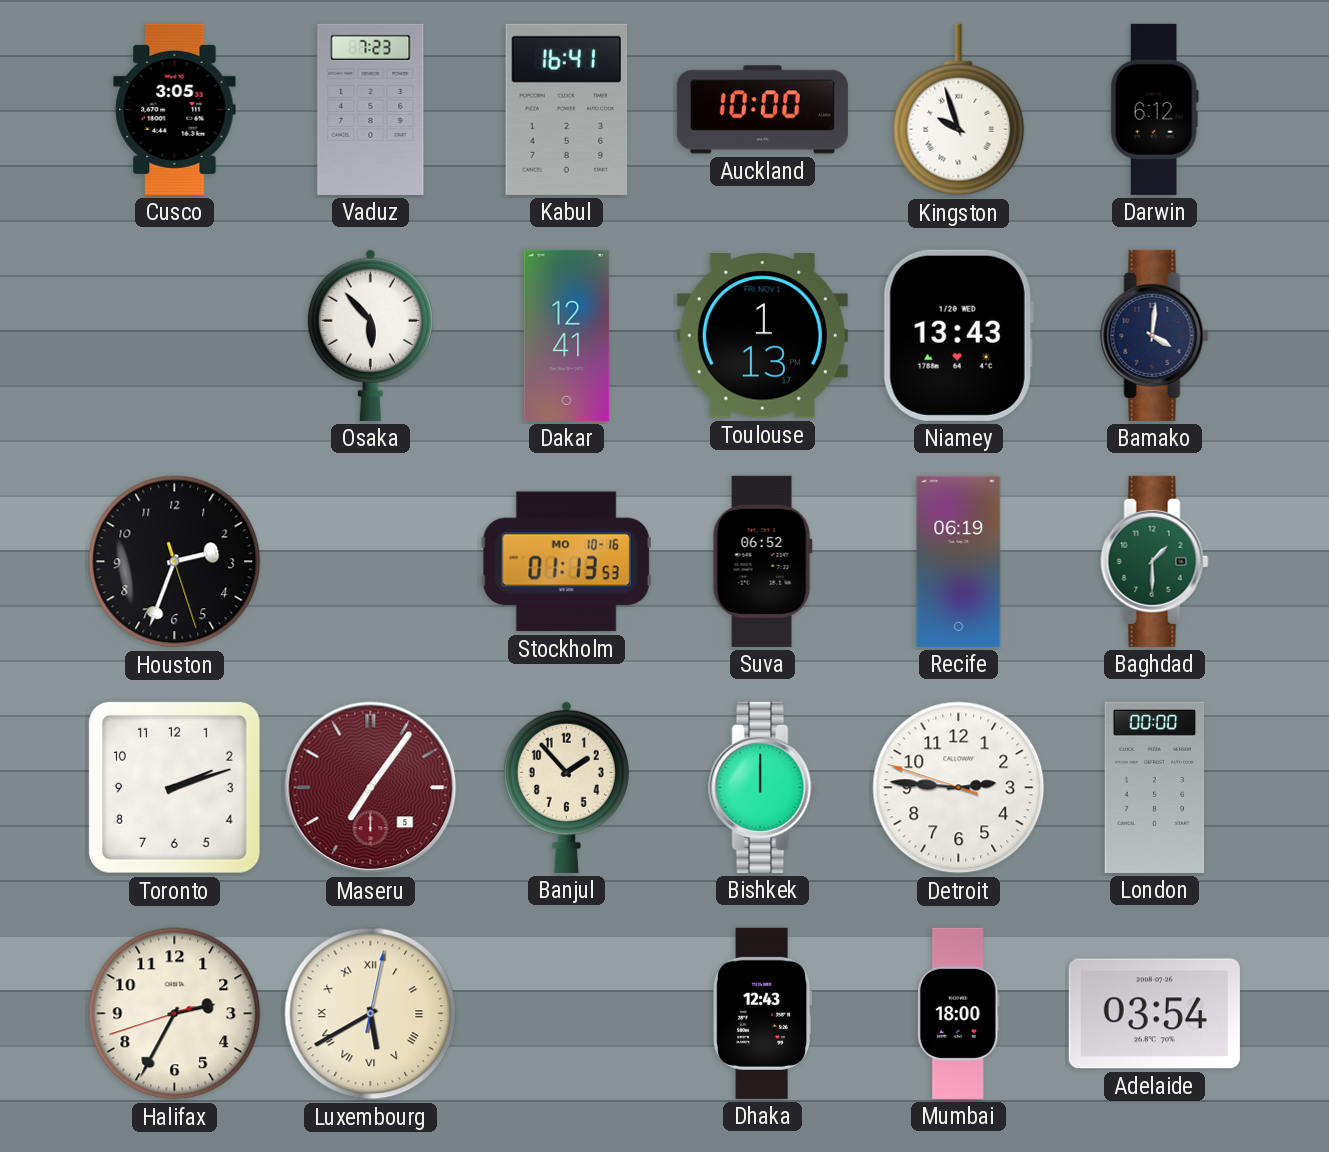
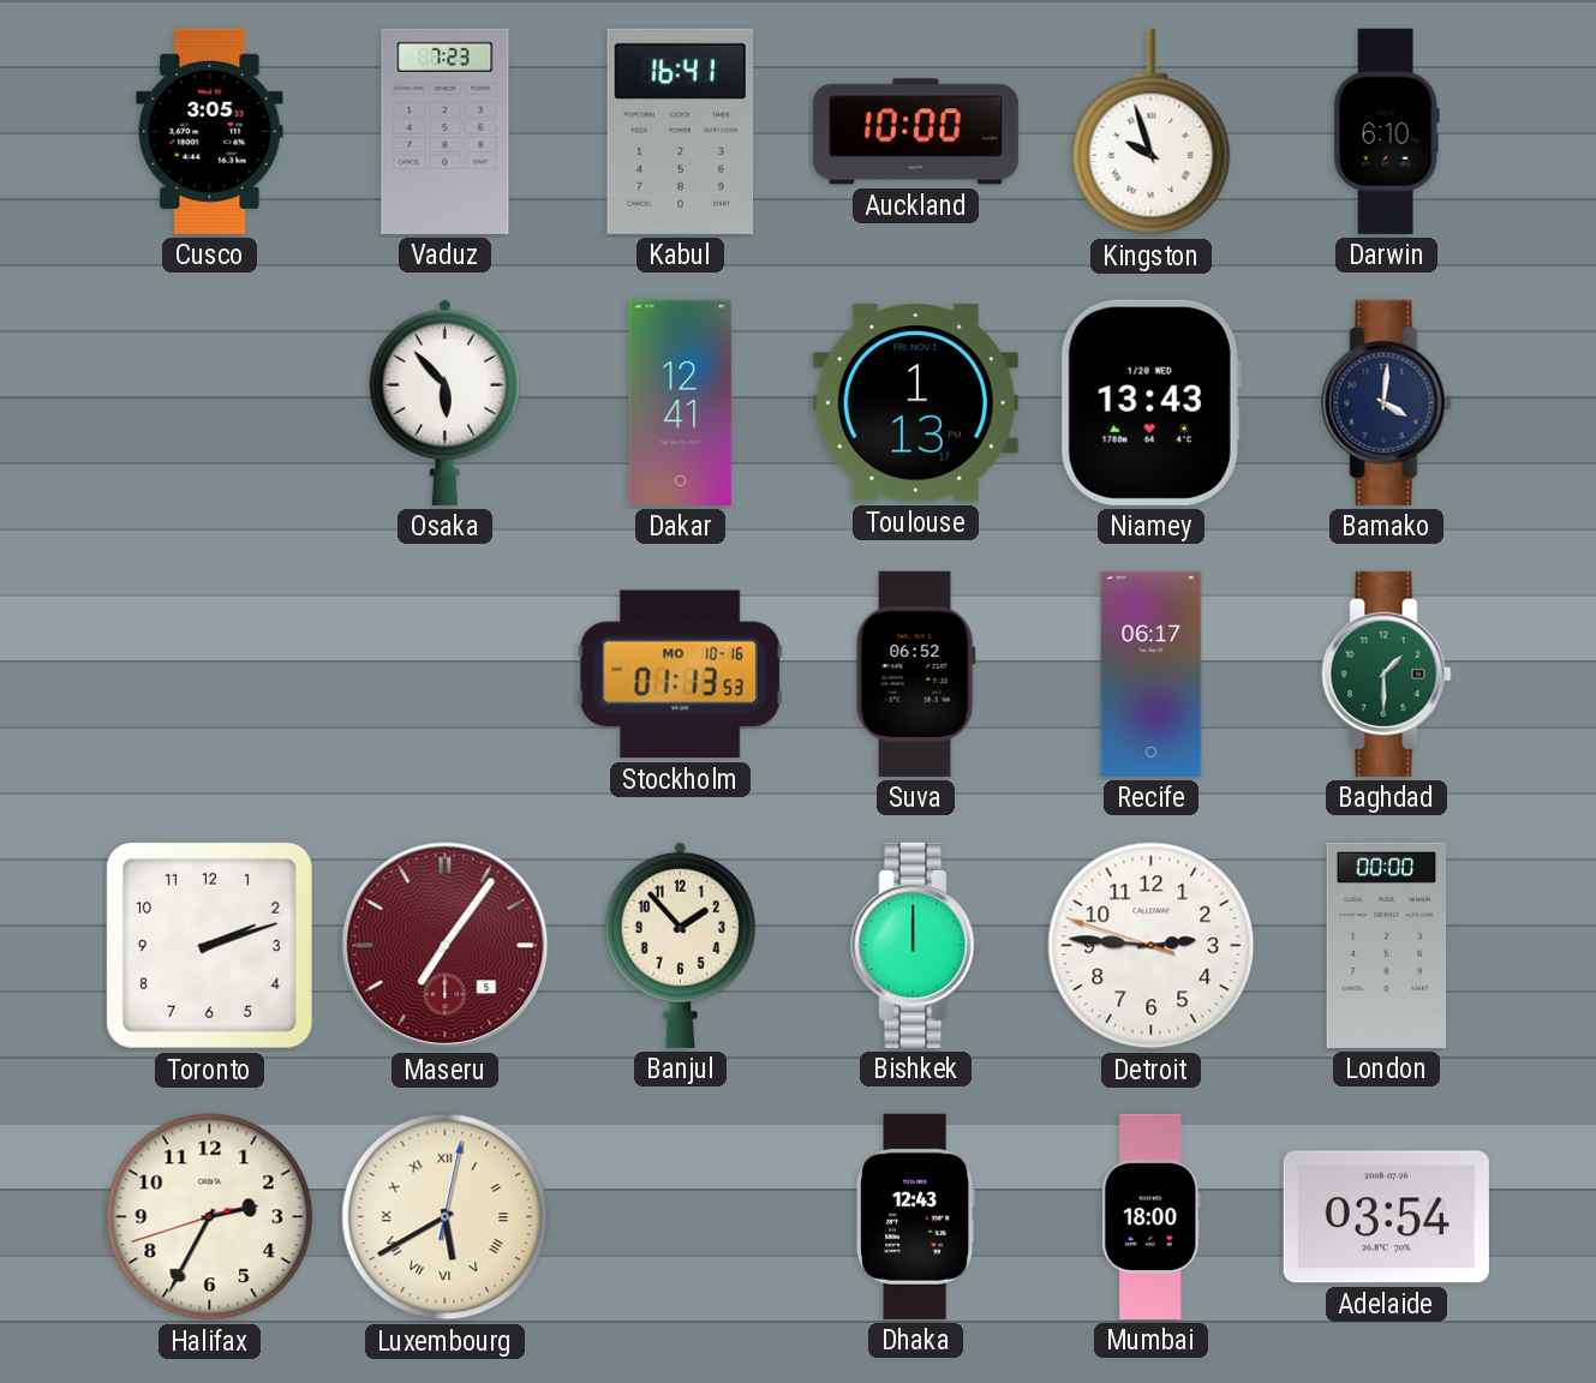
Darwin: 6:12 -> 6:10 (1386, 131)
Houston: 2:33 -> none (175, 562)
Recife: 06:19 -> 06:17 (1152, 673)
